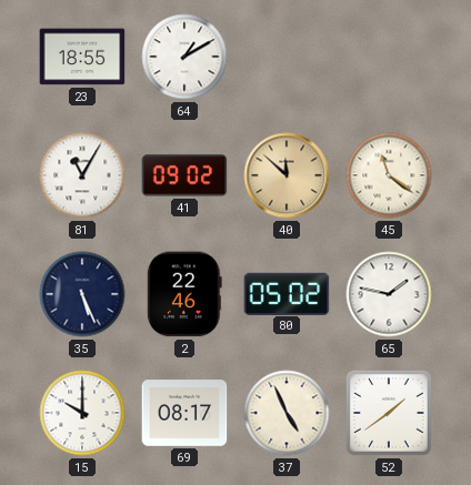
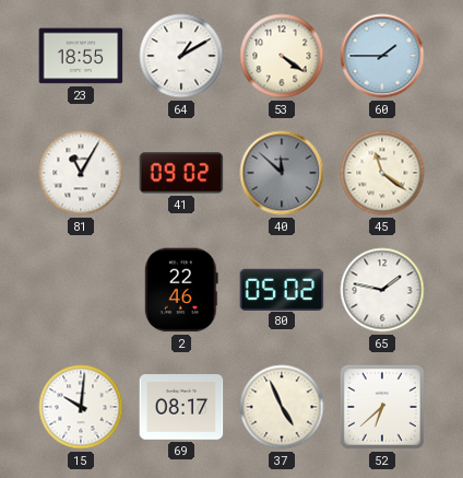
53: none -> 4:21 (282, 56)
60: none -> 1:45 (382, 56)
40 dial: champagne -> grey (282, 173)
35: 5:26 -> none (82, 294)
15: 10:00 -> 10:01 (81, 407)
52: 1:39 -> 6:38 (382, 407)
